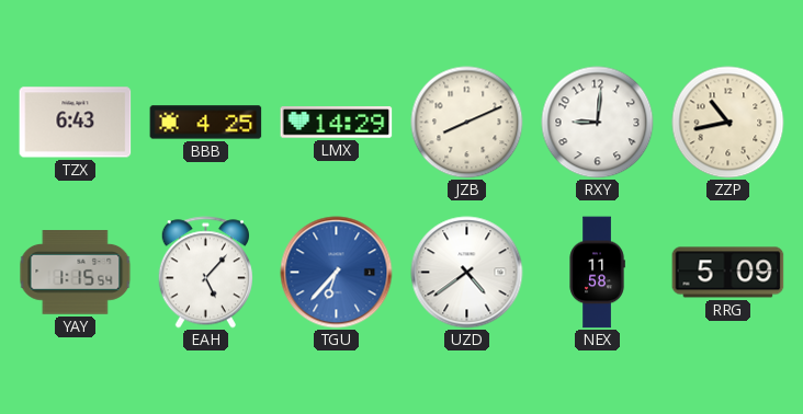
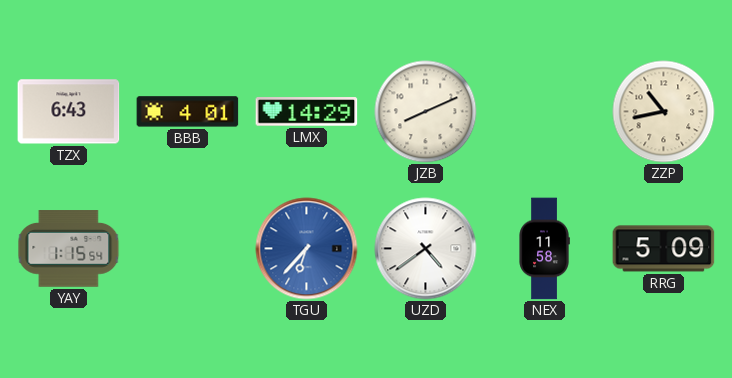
BBB: 4:25 -> 4:01 (188, 112)
RXY: 9:01 -> none (598, 123)
EAH: 5:07 -> none (205, 273)
